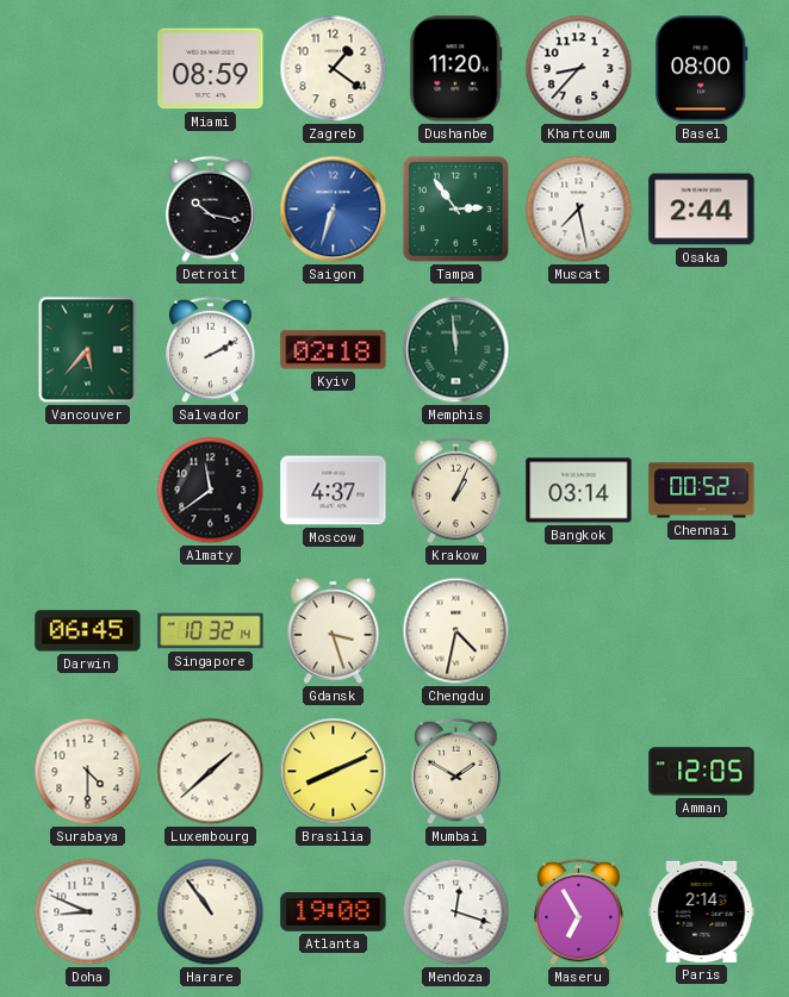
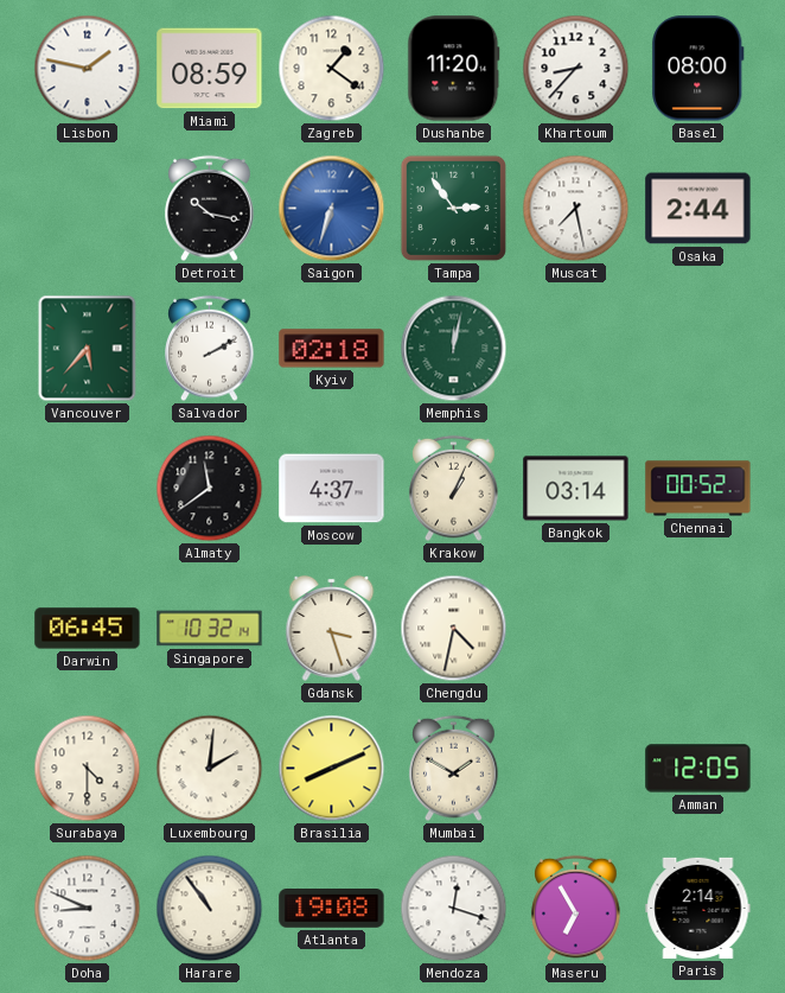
Lisbon: none -> 1:47 (88, 69)
Memphis: 11:59 -> 12:02 (454, 349)
Luxembourg: 1:38 -> 2:01 (210, 769)
